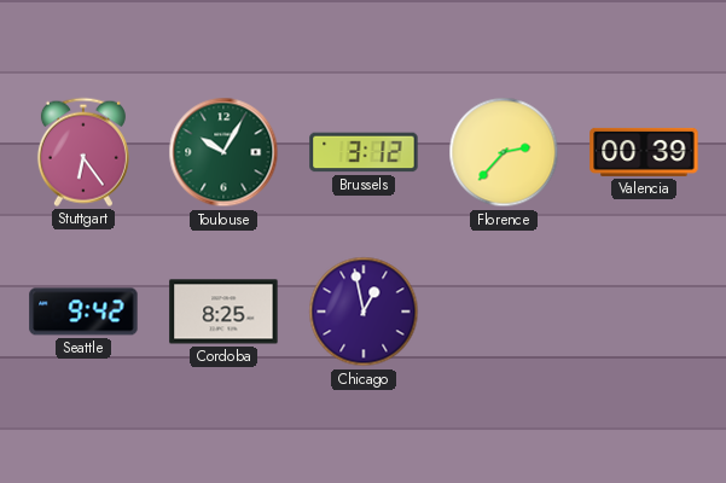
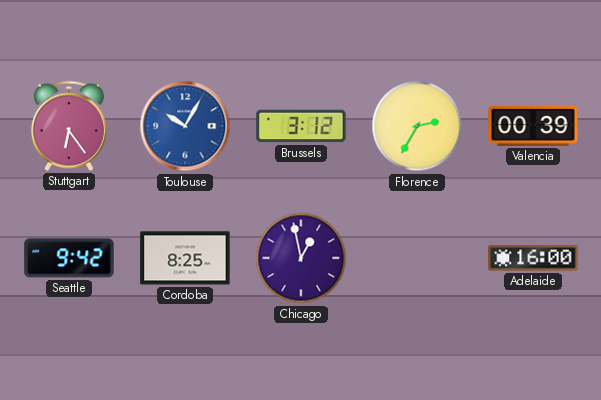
Toulouse dial: green -> blue (185, 126)
Florence: 2:37 -> 2:35 (417, 126)
Adelaide: none -> 16:00 (533, 258)
